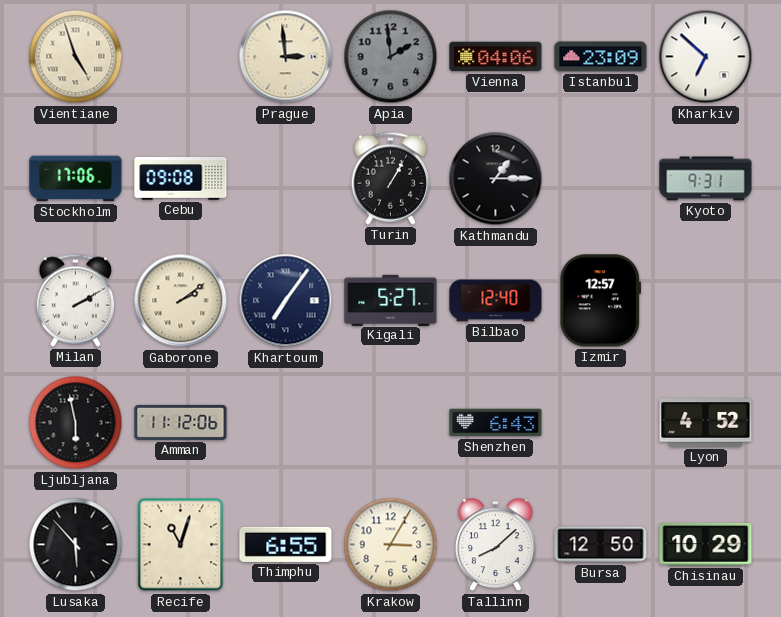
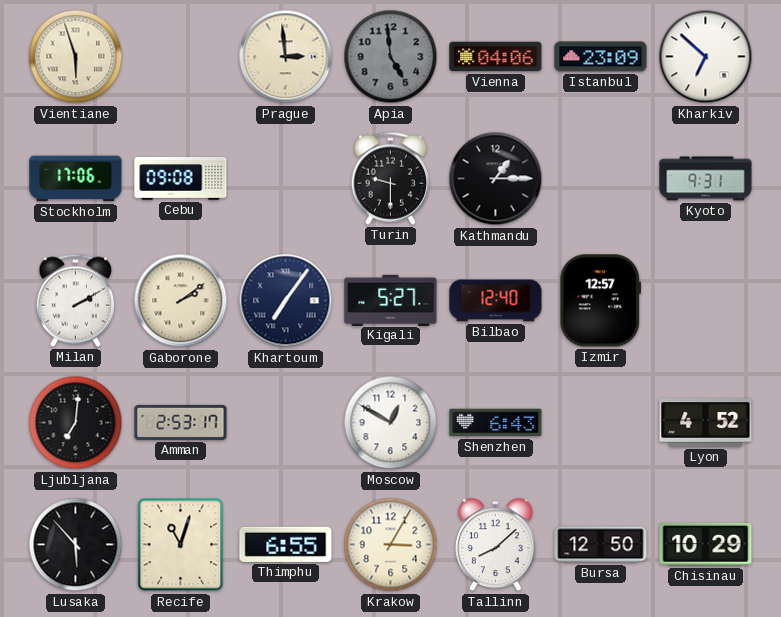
Vientiane: 4:57 -> 5:57 (76, 57)
Apia: 1:59 -> 4:59 (391, 57)
Turin: 1:05 -> 9:30 (390, 178)
Ljubljana: 5:58 -> 7:01 (76, 423)
Amman: 11:12 -> 2:53 (181, 422)
Moscow: none -> 12:50 (391, 423)
